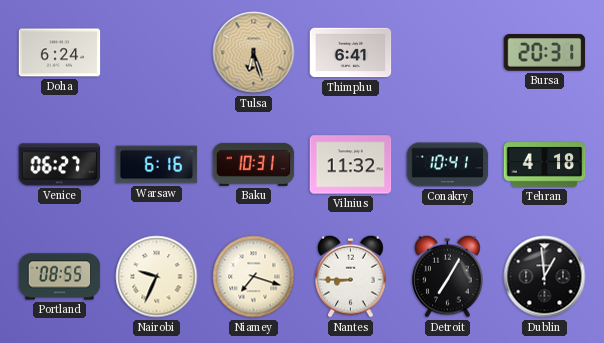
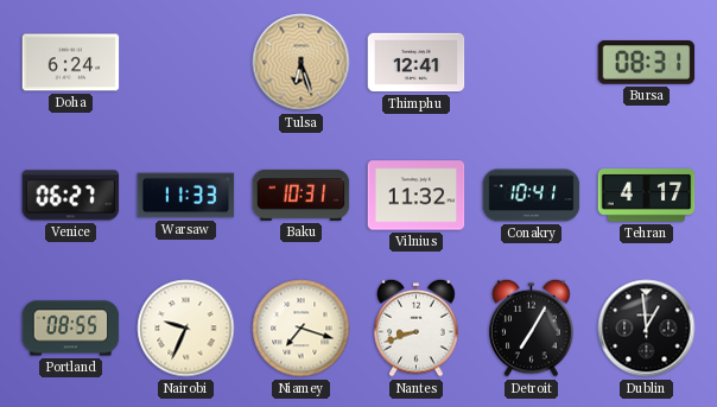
Thimphu: 6:41 -> 12:41 (417, 63)
Bursa: 20:31 -> 08:31 (647, 63)
Warsaw: 6:16 -> 11:33 (186, 196)
Tehran: 4:18 -> 4:17 (647, 196)
Nantes: 8:45 -> 8:42 (417, 327)
